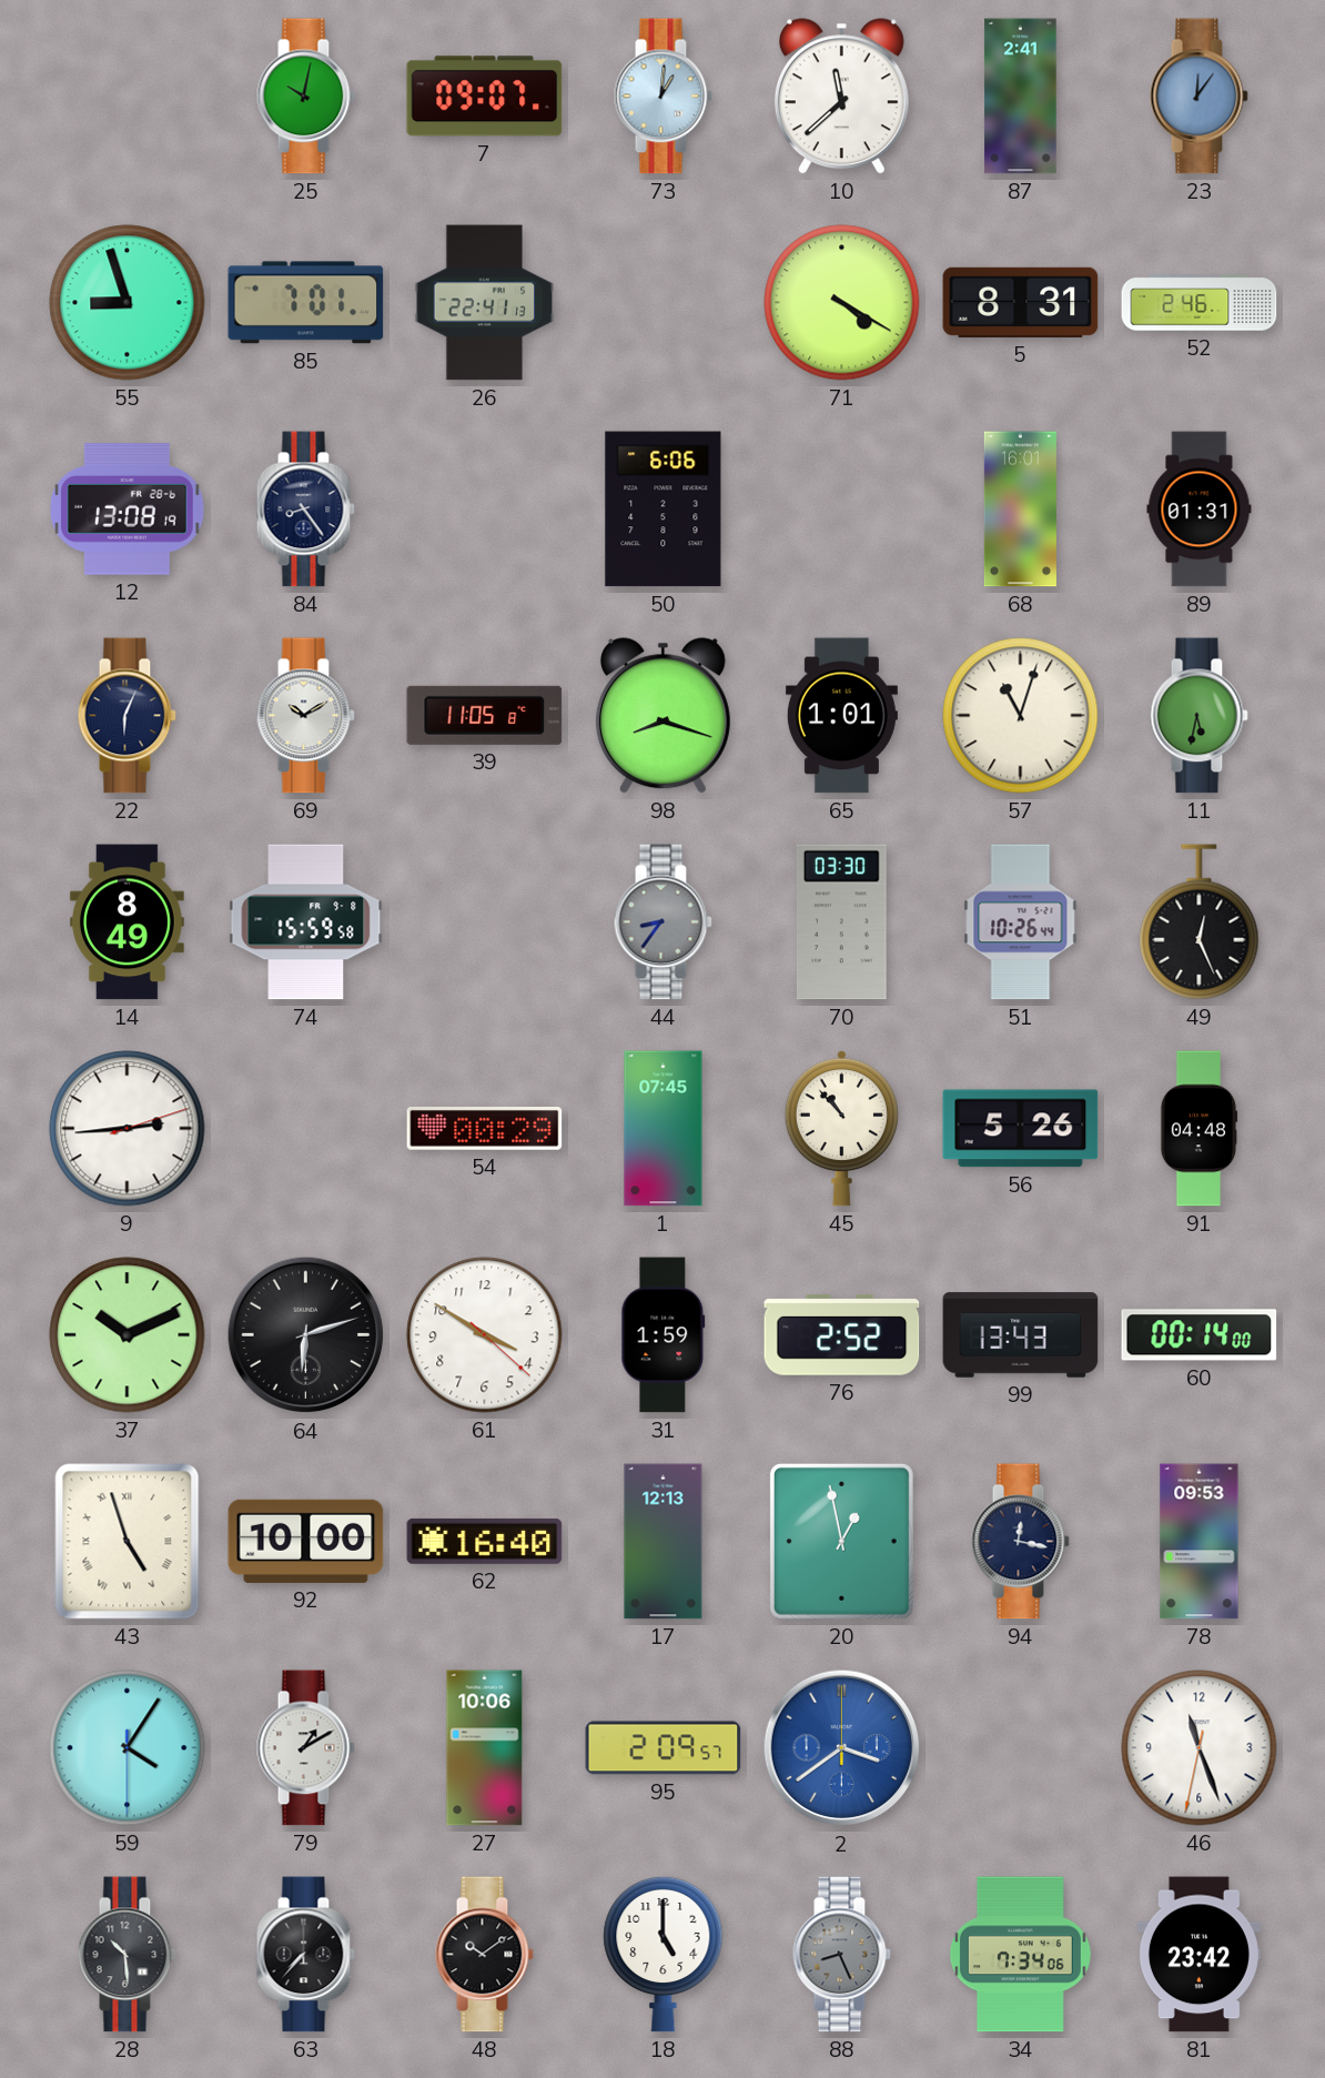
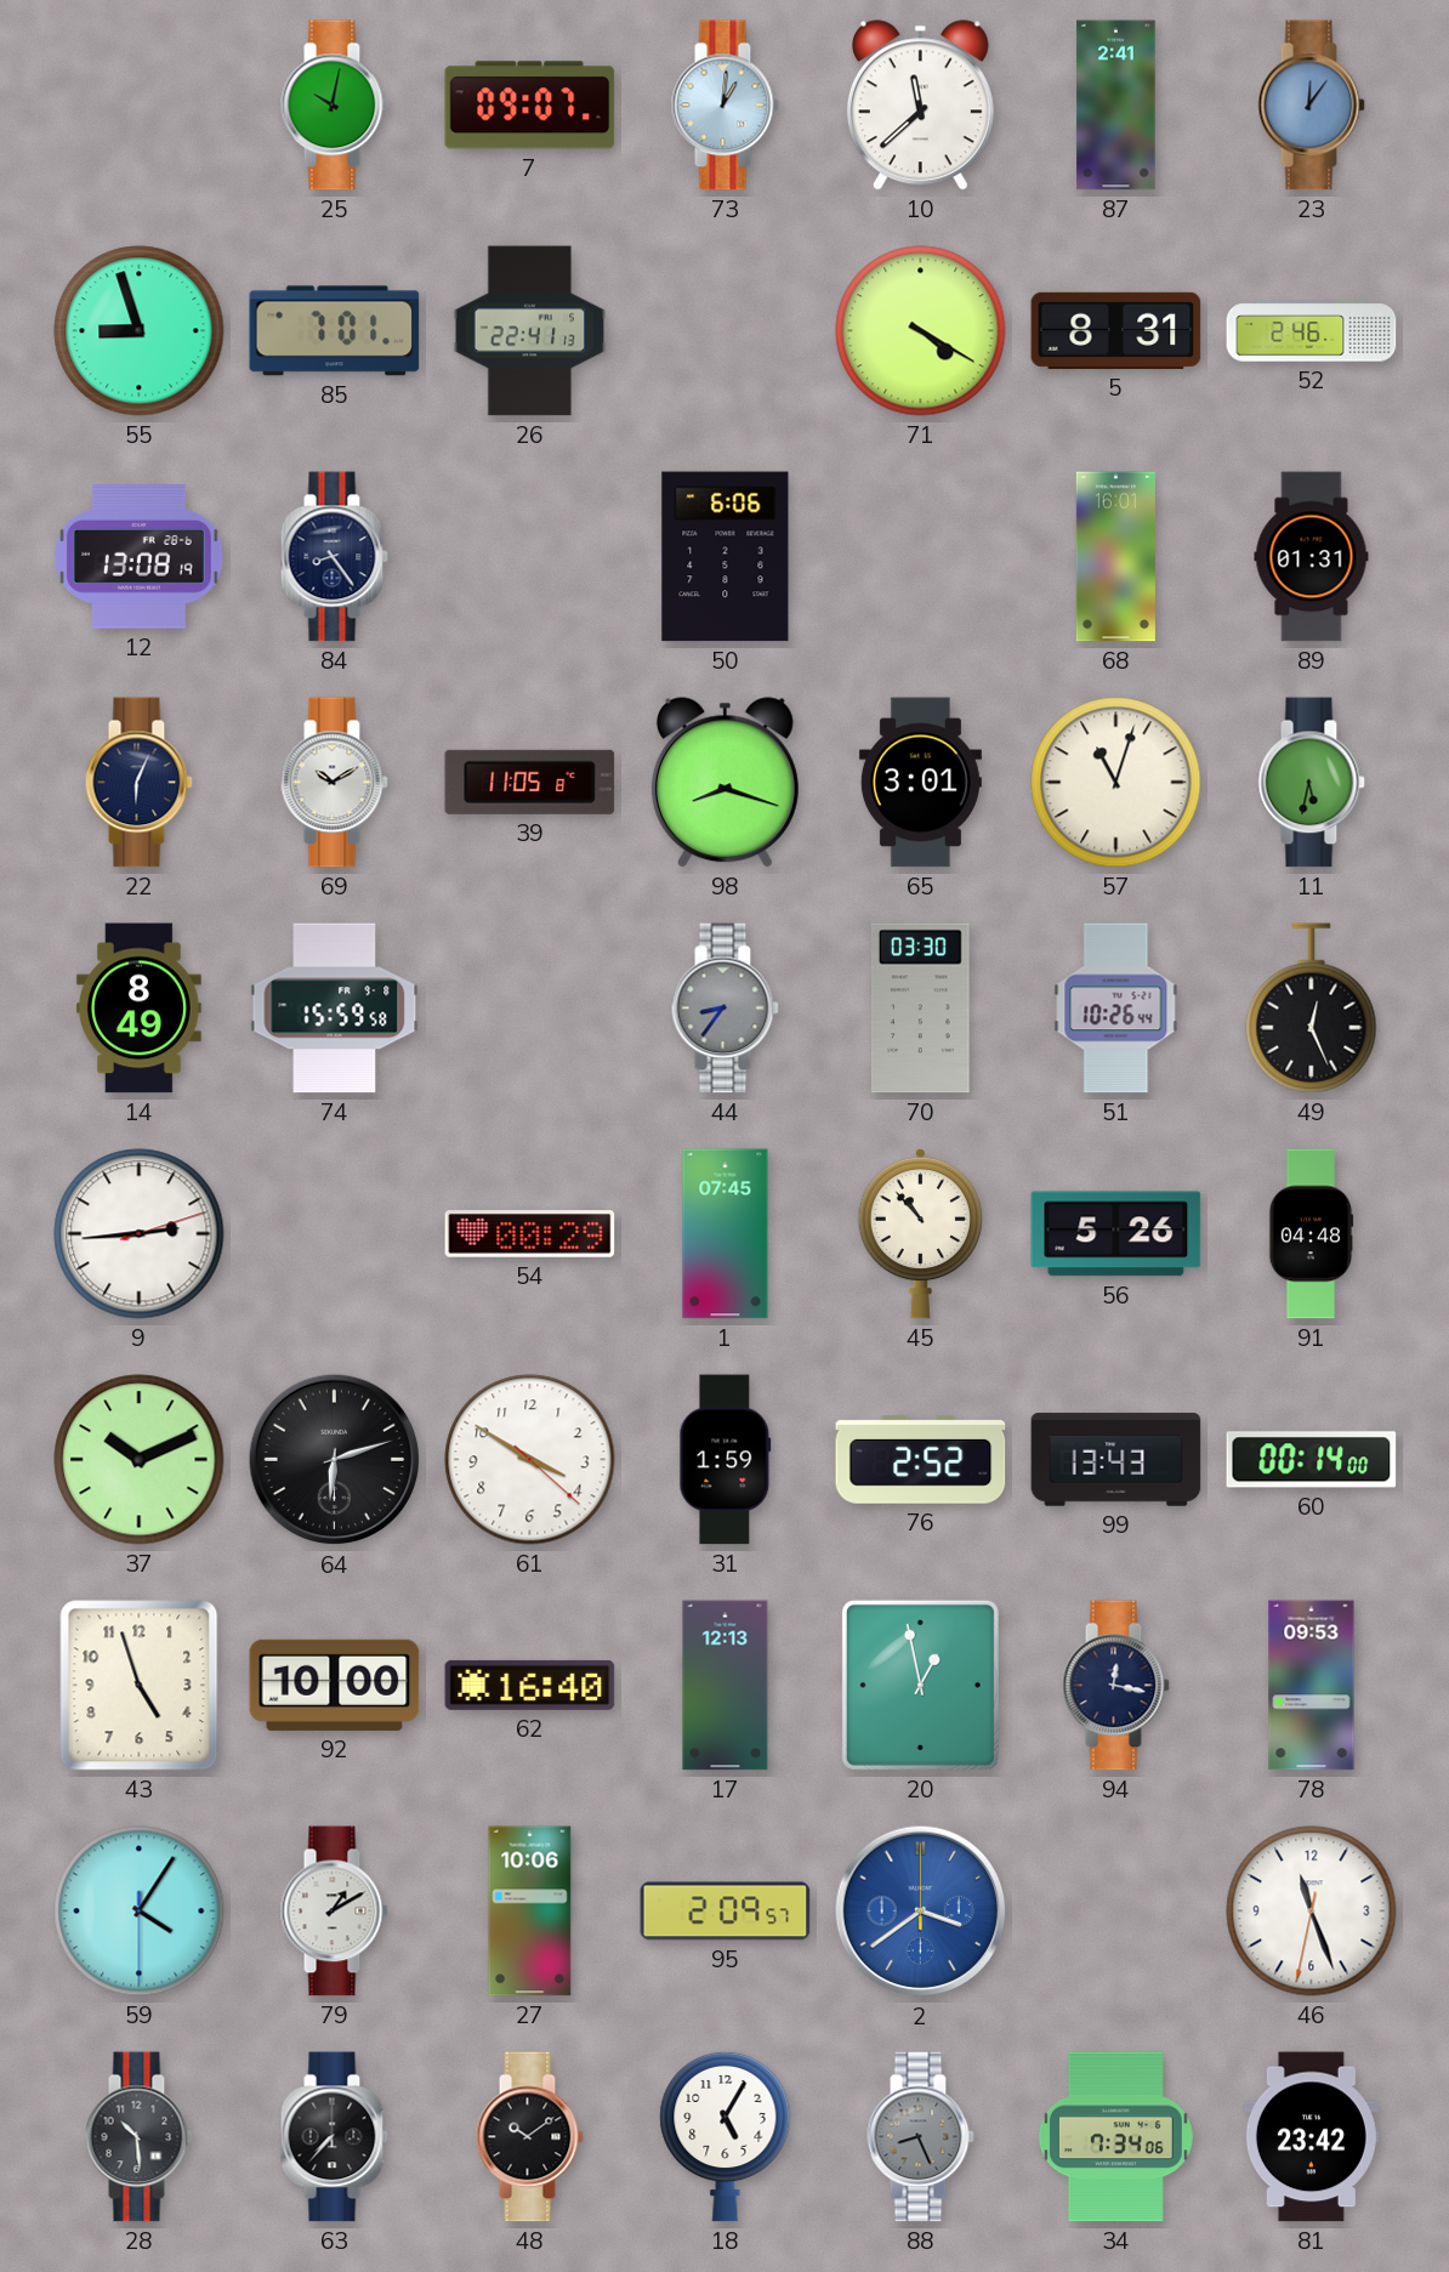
65: 1:01 -> 3:01 (920, 783)
43 numerals: Roman -> Arabic (140, 1686)
18: 5:00 -> 5:05 (726, 2136)
